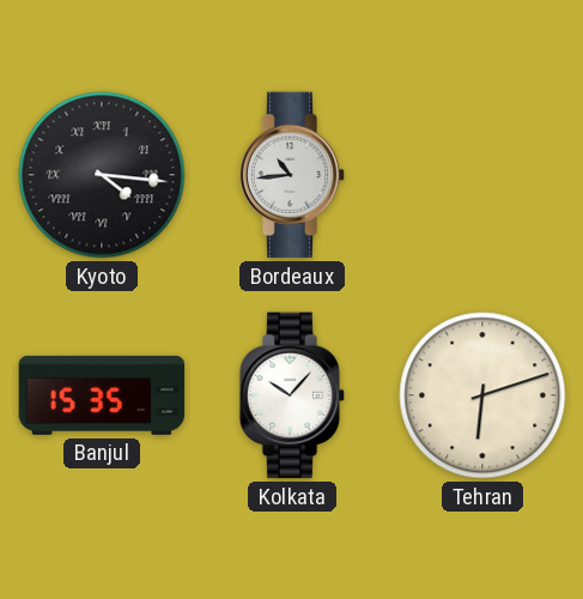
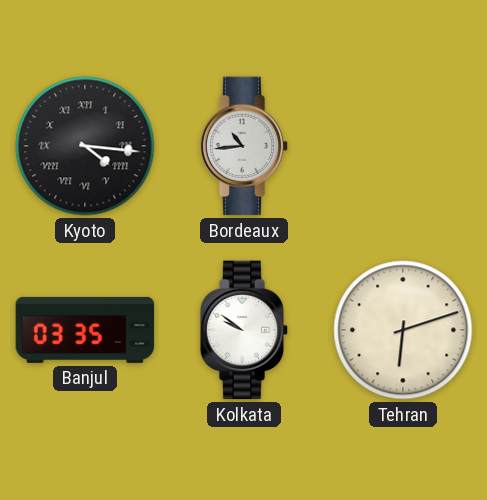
Banjul: 15:35 -> 03:35 (85, 330)
Kolkata: 10:07 -> 9:51 (244, 330)
